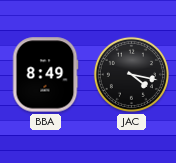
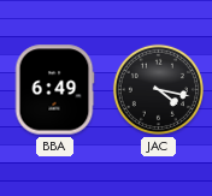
BBA: 8:49 -> 6:49 (54, 90)
